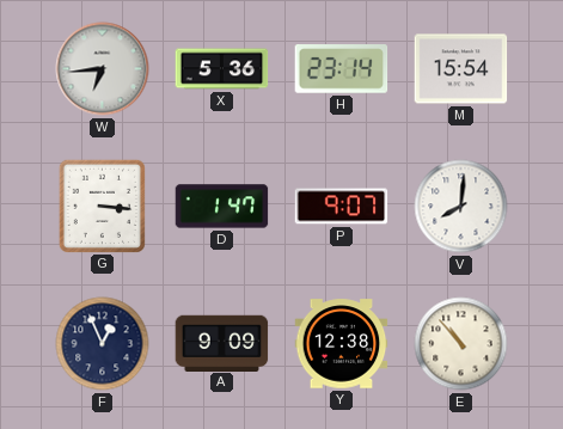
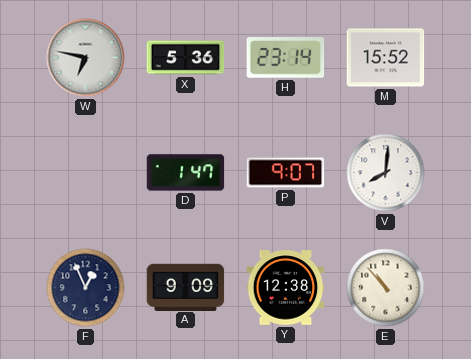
W: 6:44 -> 6:47 (86, 58)
M: 15:54 -> 15:52 (386, 58)
G: 3:16 -> none (102, 206)
